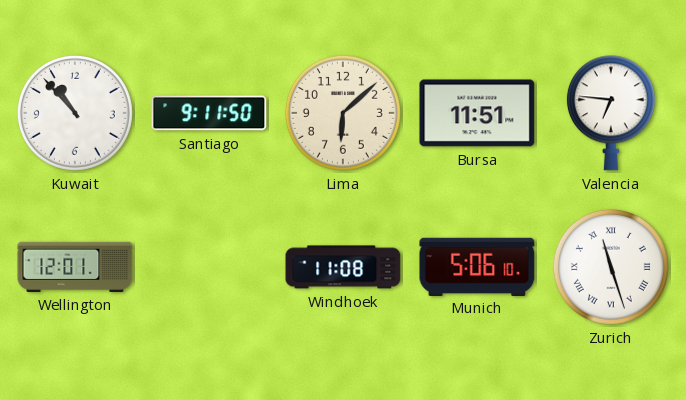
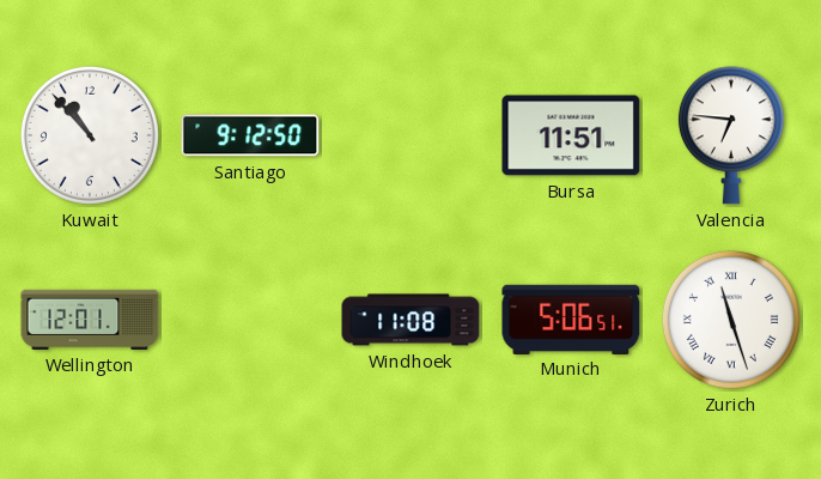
Santiago: 9:11 -> 9:12 (250, 135)
Lima: 6:08 -> none (343, 113)
Munich: 5:06:10 -> 5:06:51 (571, 319)
